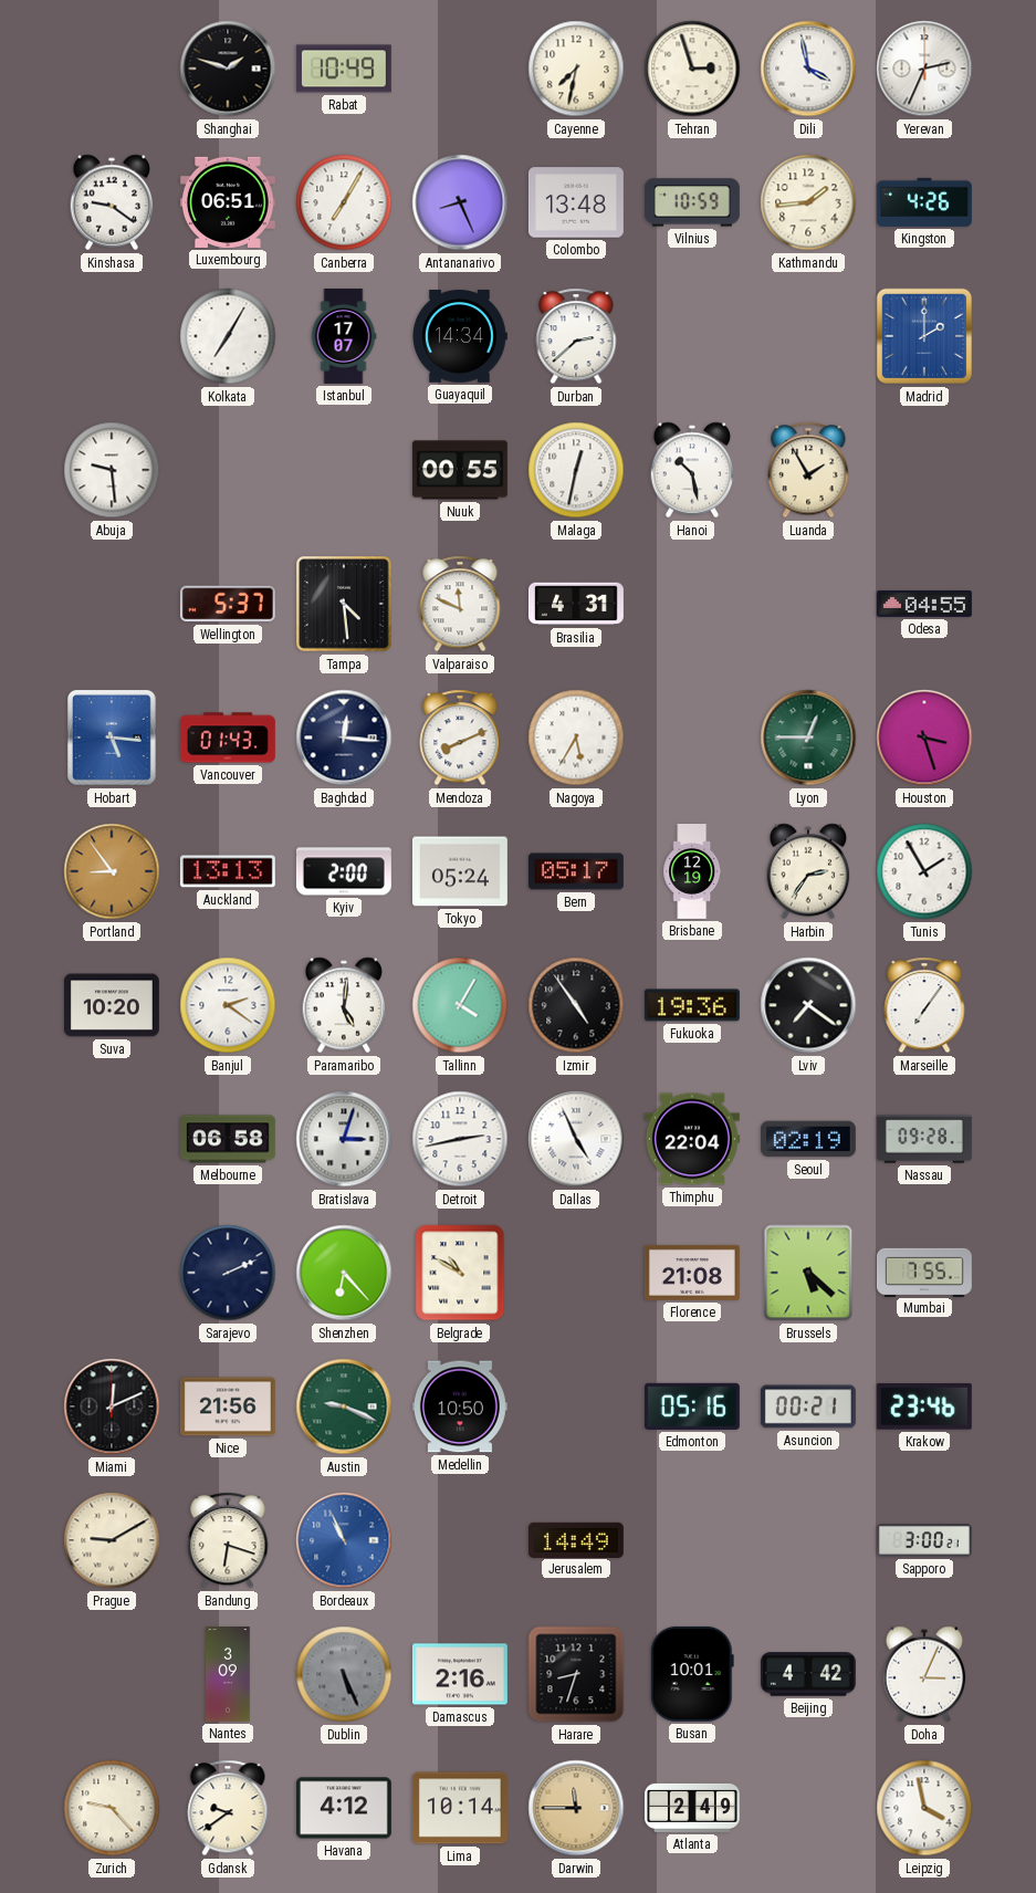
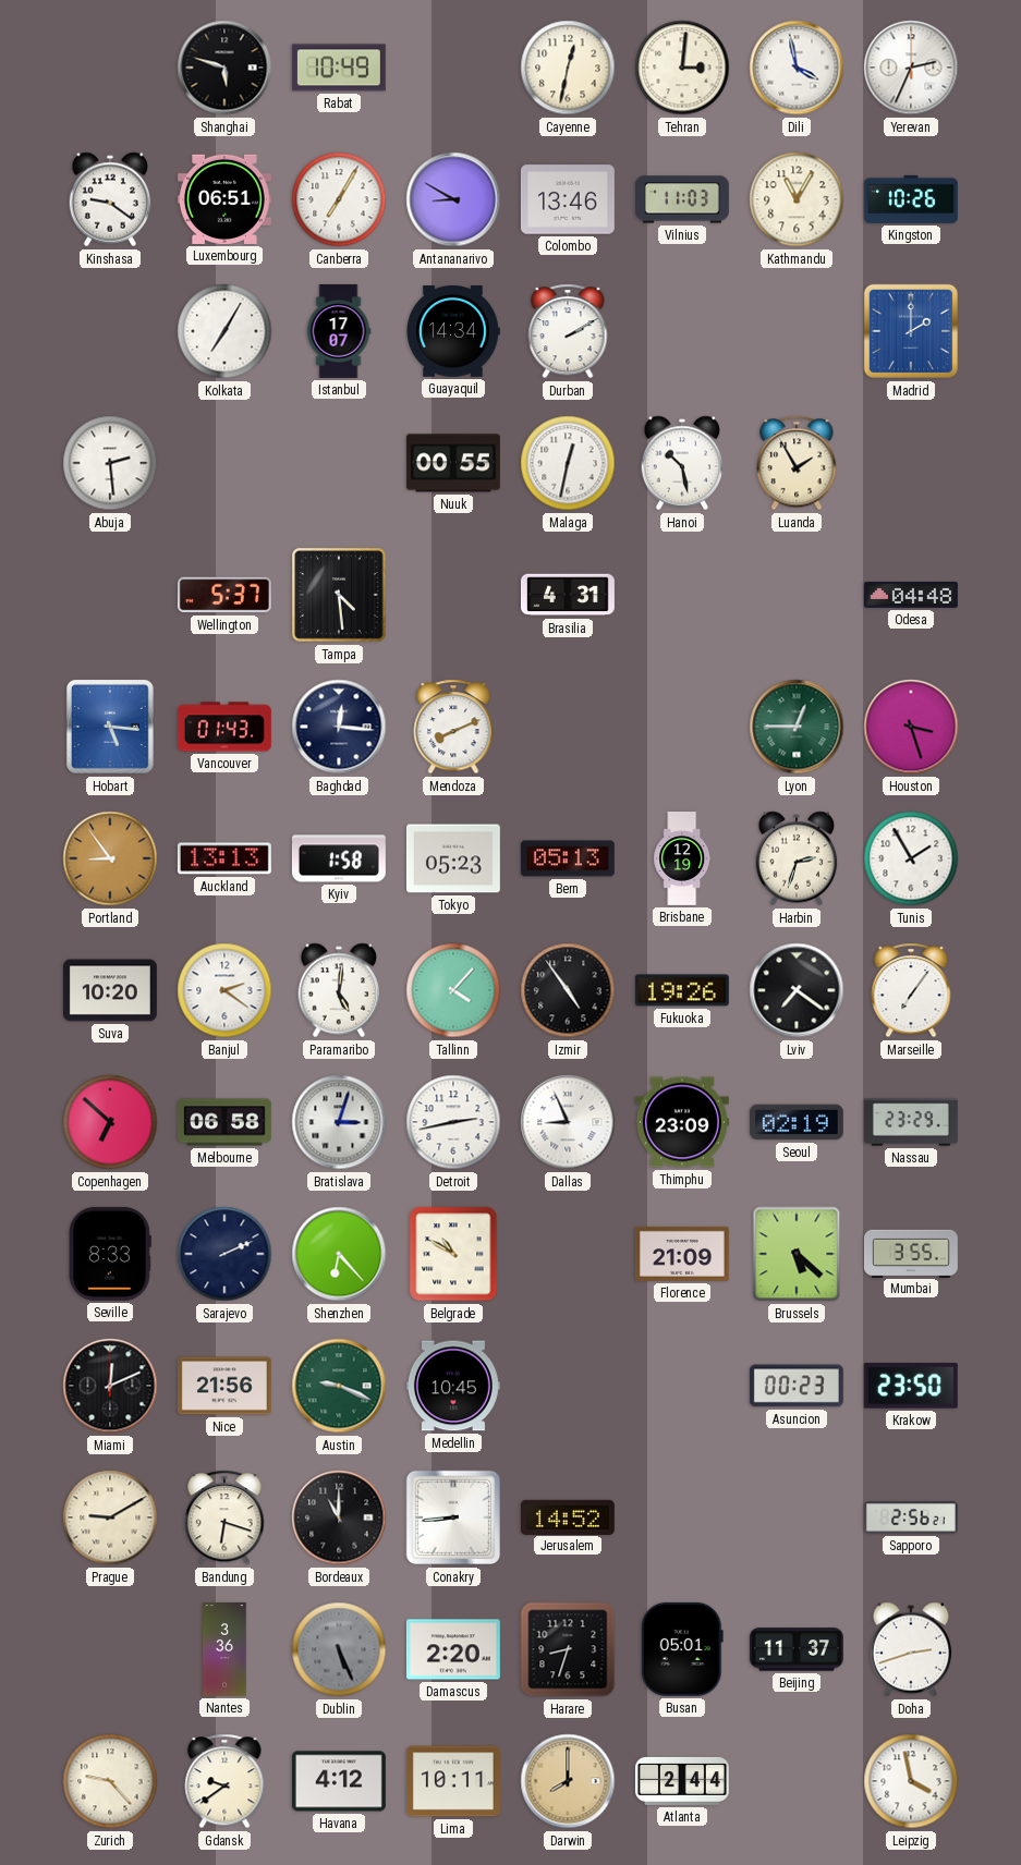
Shanghai: 1:48 -> 5:48 (224, 68)
Cayenne: 7:32 -> 12:32 (568, 68)
Tehran: 2:57 -> 3:01 (682, 68)
Antananarivo: 8:26 -> 8:50 (453, 199)
Colombo: 13:48 -> 13:46 (568, 199)
Vilnius: 10:59 -> 11:03 (682, 199)
Kathmandu: 1:44 -> 11:05 (797, 199)
Kingston: 4:26 -> 10:26 (911, 199)
Durban: 2:38 -> 2:10 (568, 331)
Abuja: 9:29 -> 2:29 (110, 463)
Valparaiso: 11:49 -> none (460, 604)
Odesa: 04:55 -> 04:48 (911, 595)
Nagoya: 5:35 -> none (576, 738)
Kyiv: 2:00 -> 1:58 (339, 858)
Tokyo: 05:24 -> 05:23 (453, 858)
Bern: 05:17 -> 05:13 (568, 858)
Harbin: 2:36 -> 2:33 (797, 858)
Tallinn: 4:05 -> 4:07 (453, 990)
Fukuoka: 19:36 -> 19:26 (682, 990)
Copenhagen: none -> 6:52 (110, 1122)
Dallas: 4:56 -> 8:56 (568, 1122)
Thimphu: 22:04 -> 23:09 (682, 1122)
Nassau: 09:28 -> 23:29 (911, 1122)
Seville: none -> 8:33 (110, 1254)
Florence: 21:08 -> 21:09 (682, 1254)
Mumbai: 7:55 -> 3:55 (911, 1253)
Medellin: 10:50 -> 10:45 (453, 1386)
Edmonton: 05:16 -> none (692, 1406)
Asuncion: 00:21 -> 00:23 (797, 1386)
Krakow: 23:46 -> 23:50 (911, 1387)
Bordeaux: 10:56 -> 11:00 (339, 1517)
Bordeaux dial: blue -> black (339, 1517)
Conakry: none -> 8:44 (453, 1517)
Jerusalem: 14:49 -> 14:52 (568, 1516)
Sapporo: 3:00 -> 2:56 (911, 1517)
Nantes: 3:09 -> 3:36 (224, 1650)
Damascus: 2:16 -> 2:20 (453, 1649)
Busan: 10:01 -> 05:01 (682, 1649)
Beijing: 4:42 -> 11:37 (797, 1649)
Doha: 3:04 -> 2:42 (911, 1649)
Lima: 10:14 -> 10:11 (453, 1781)
Darwin: 11:45 -> 8:00 (568, 1781)
Atlanta: 2:49 -> 2:44 (682, 1781)
